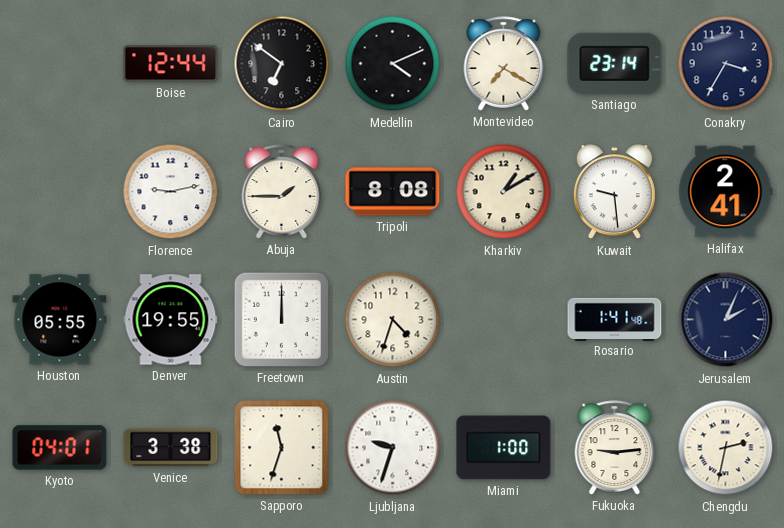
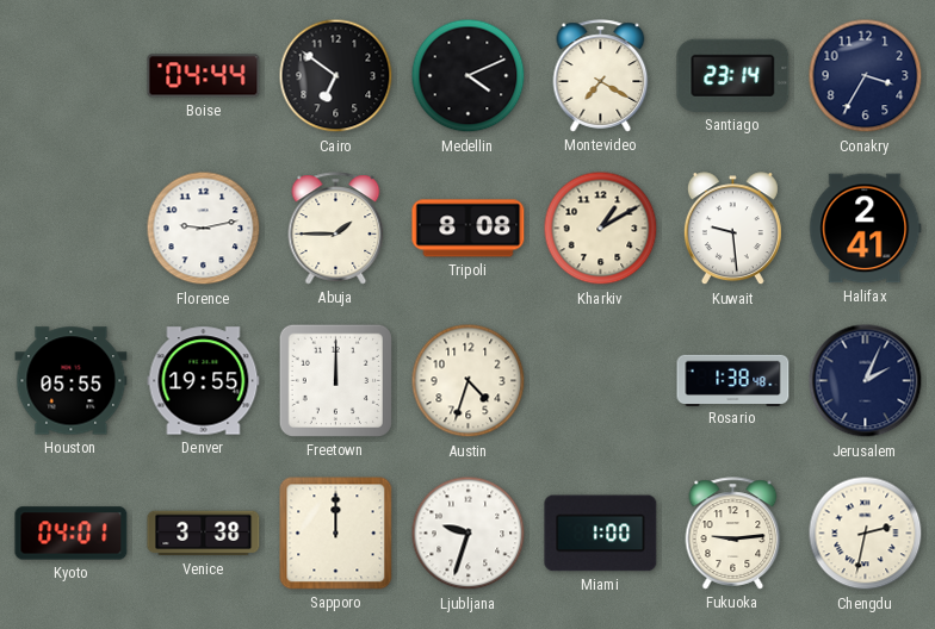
Boise: 12:44 -> 04:44 (204, 76)
Rosario: 1:41 -> 1:38 (733, 380)
Sapporo: 11:33 -> 12:00 (336, 534)
